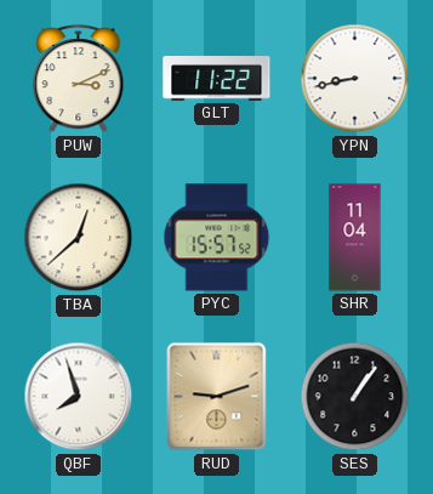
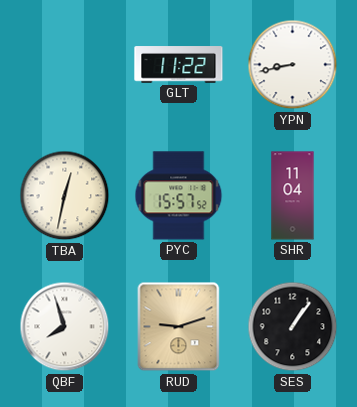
PUW: 3:11 -> none (79, 79)
TBA: 12:38 -> 12:32 (65, 196)
